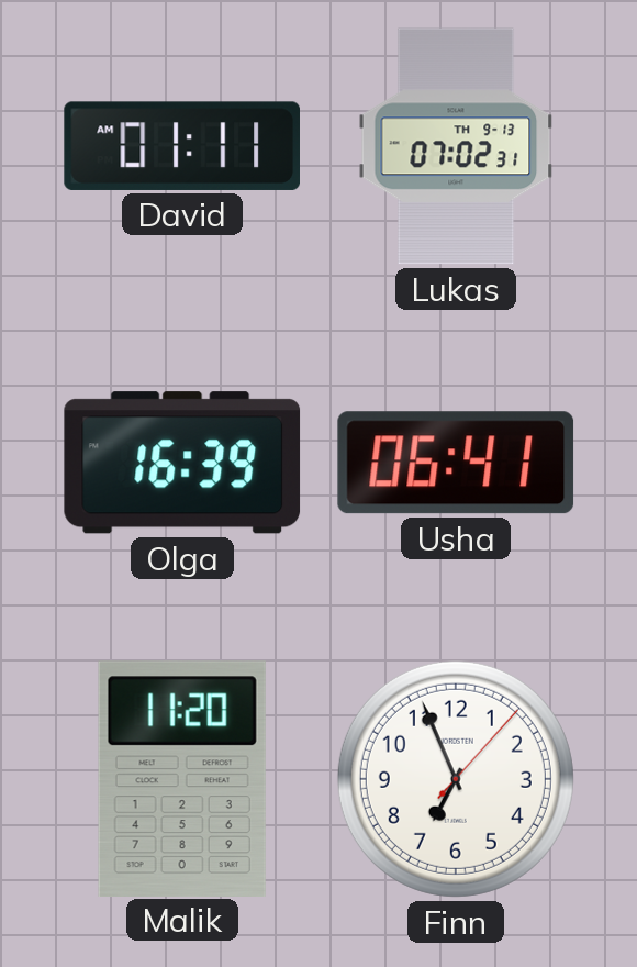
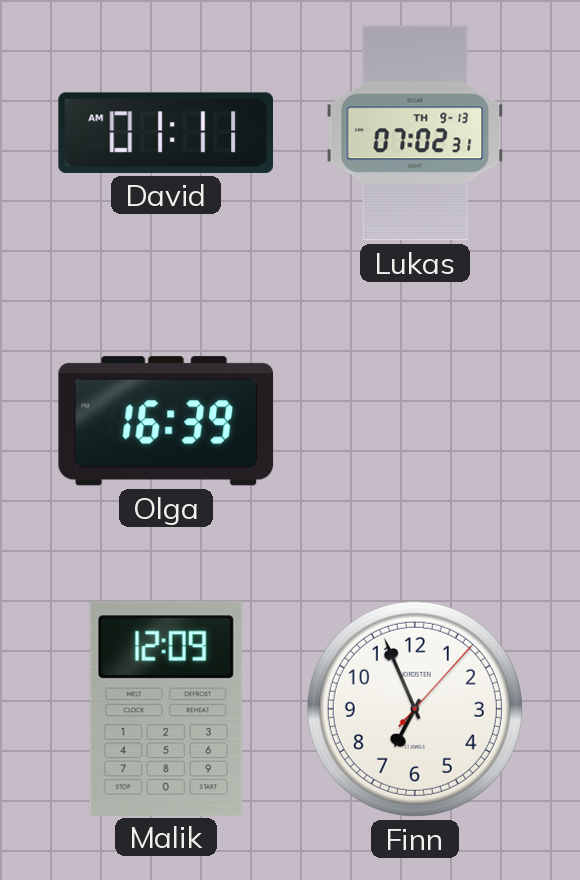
Usha: 06:41 -> none (456, 463)
Malik: 11:20 -> 12:09 (166, 708)
